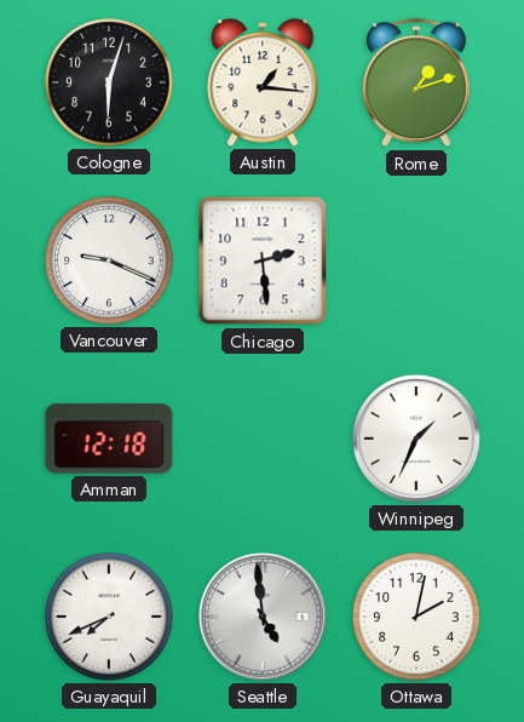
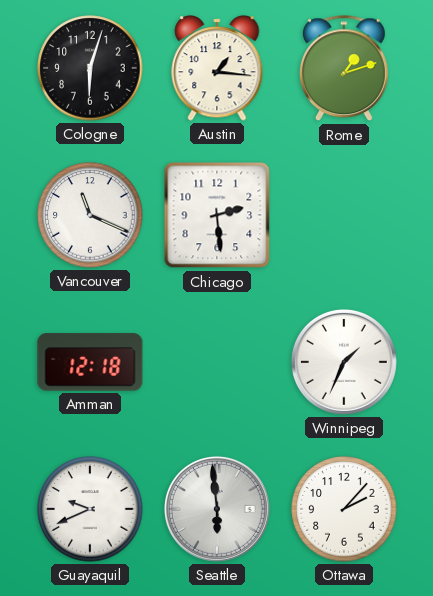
Vancouver: 9:19 -> 11:19 (90, 215)
Guayaquil: 7:41 -> 9:41 (90, 509)
Seattle: 4:59 -> 5:59 (217, 509)
Ottawa: 2:02 -> 2:07 (344, 509)
